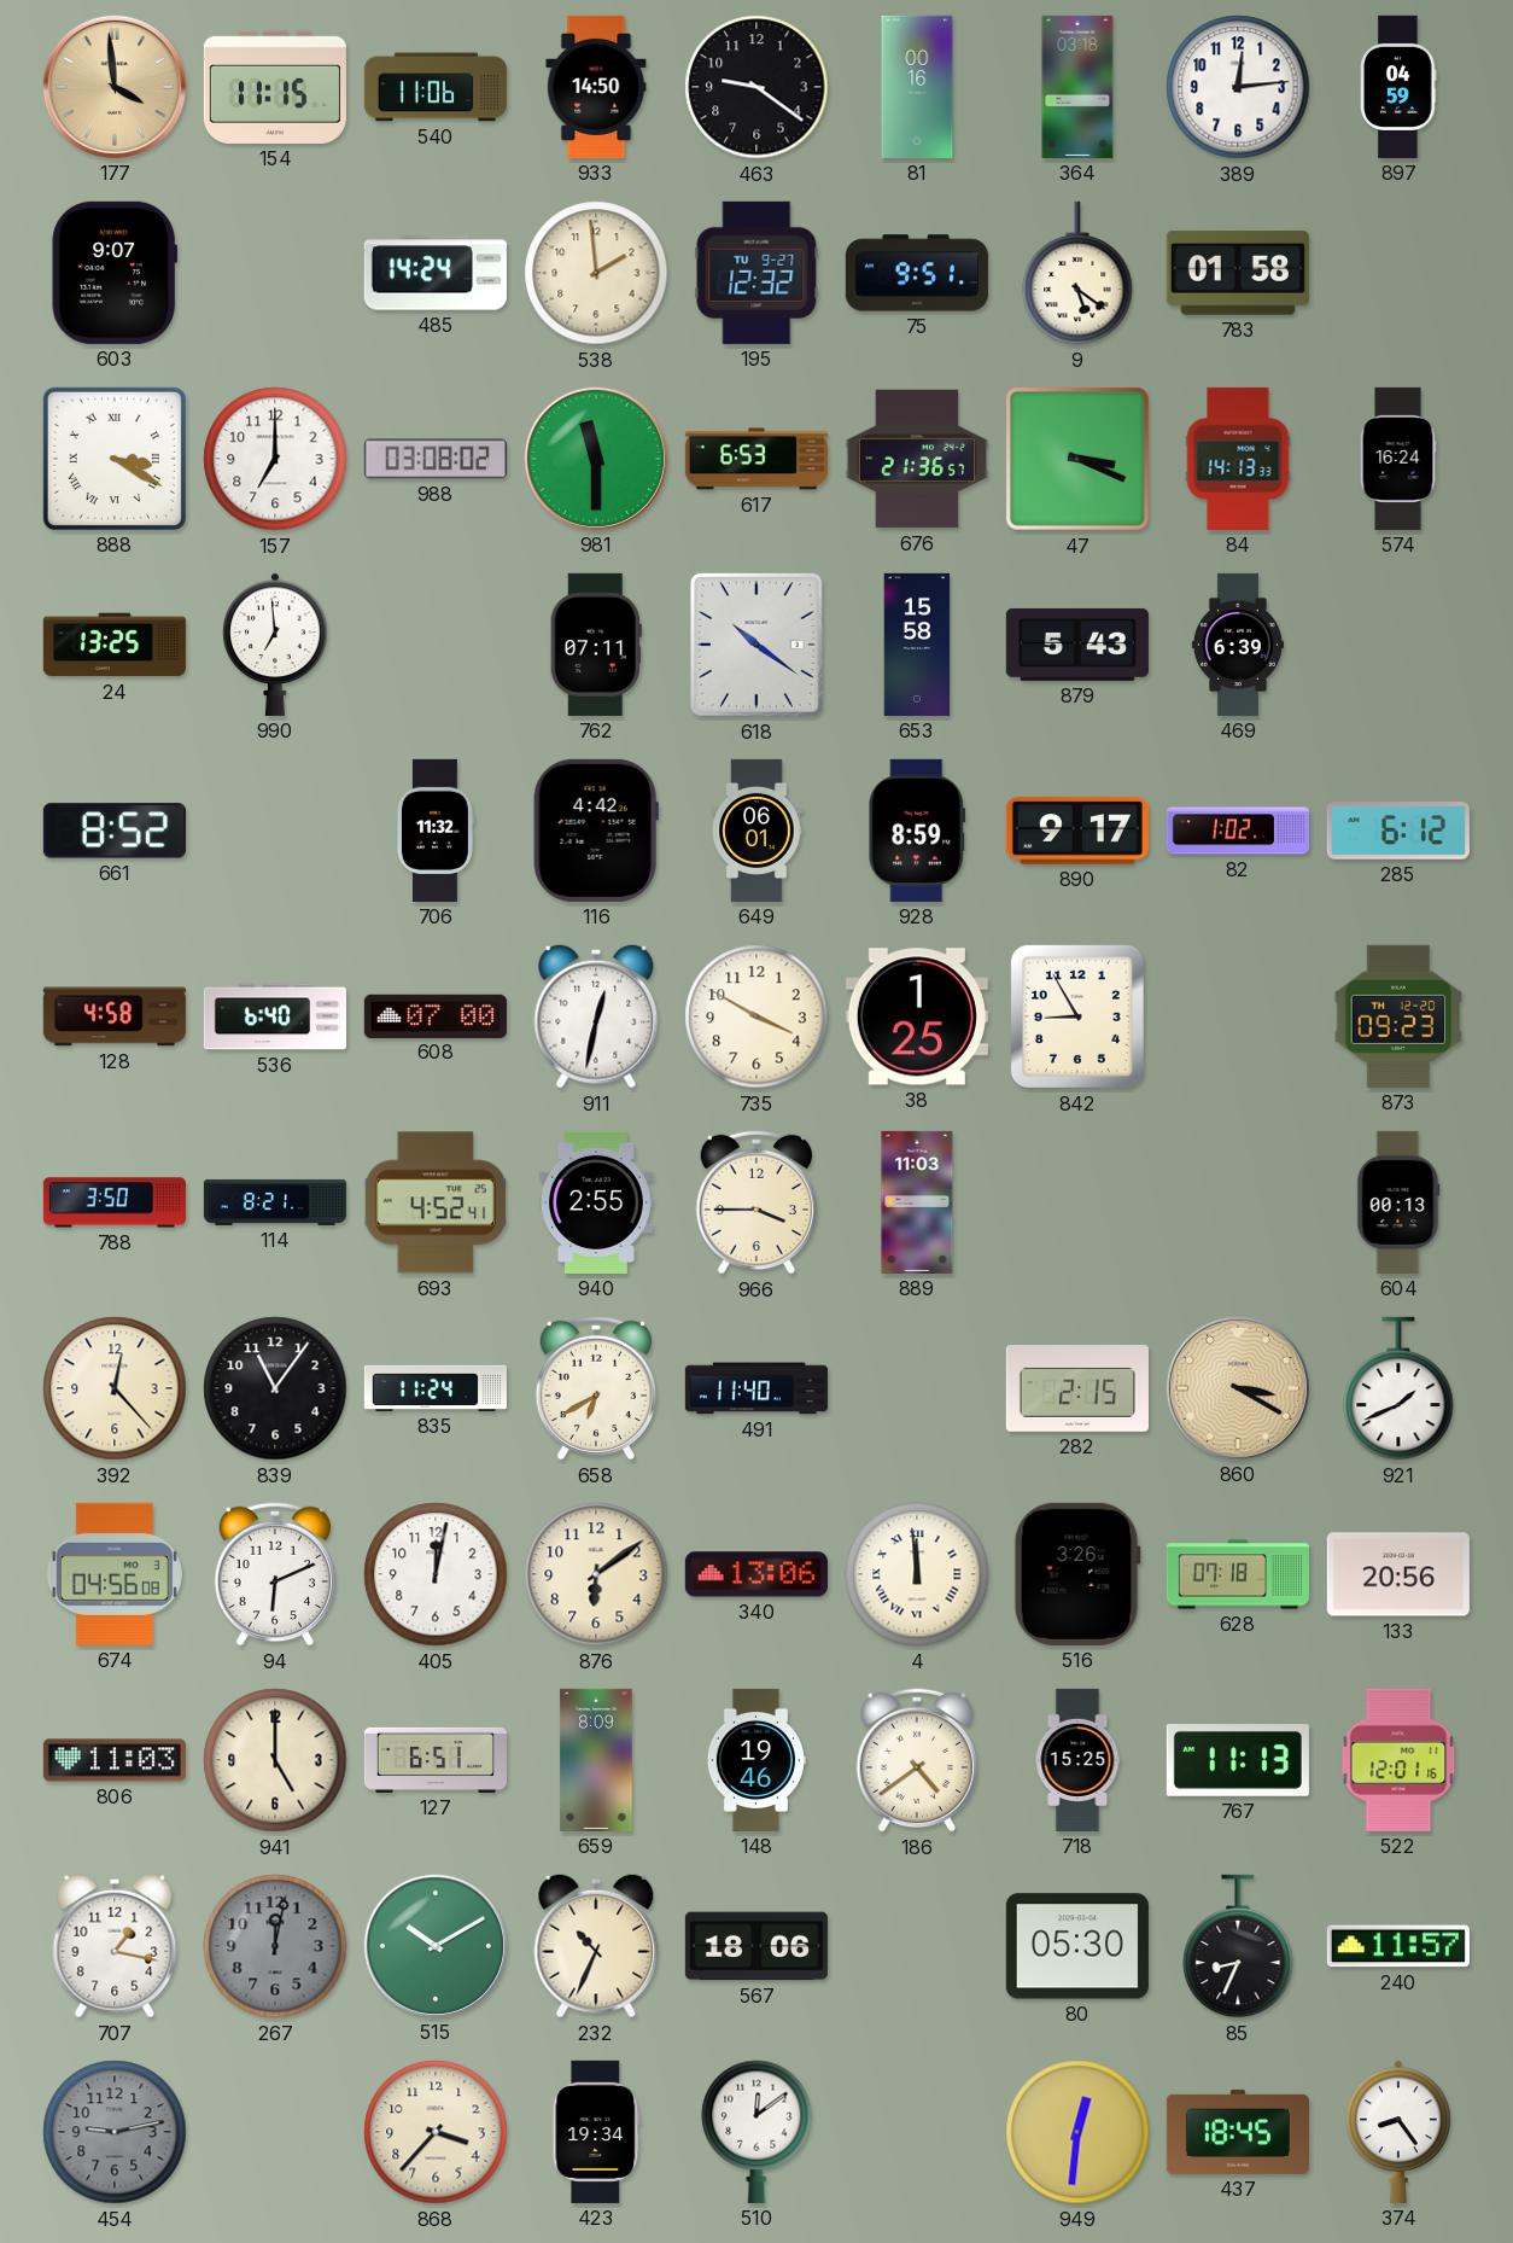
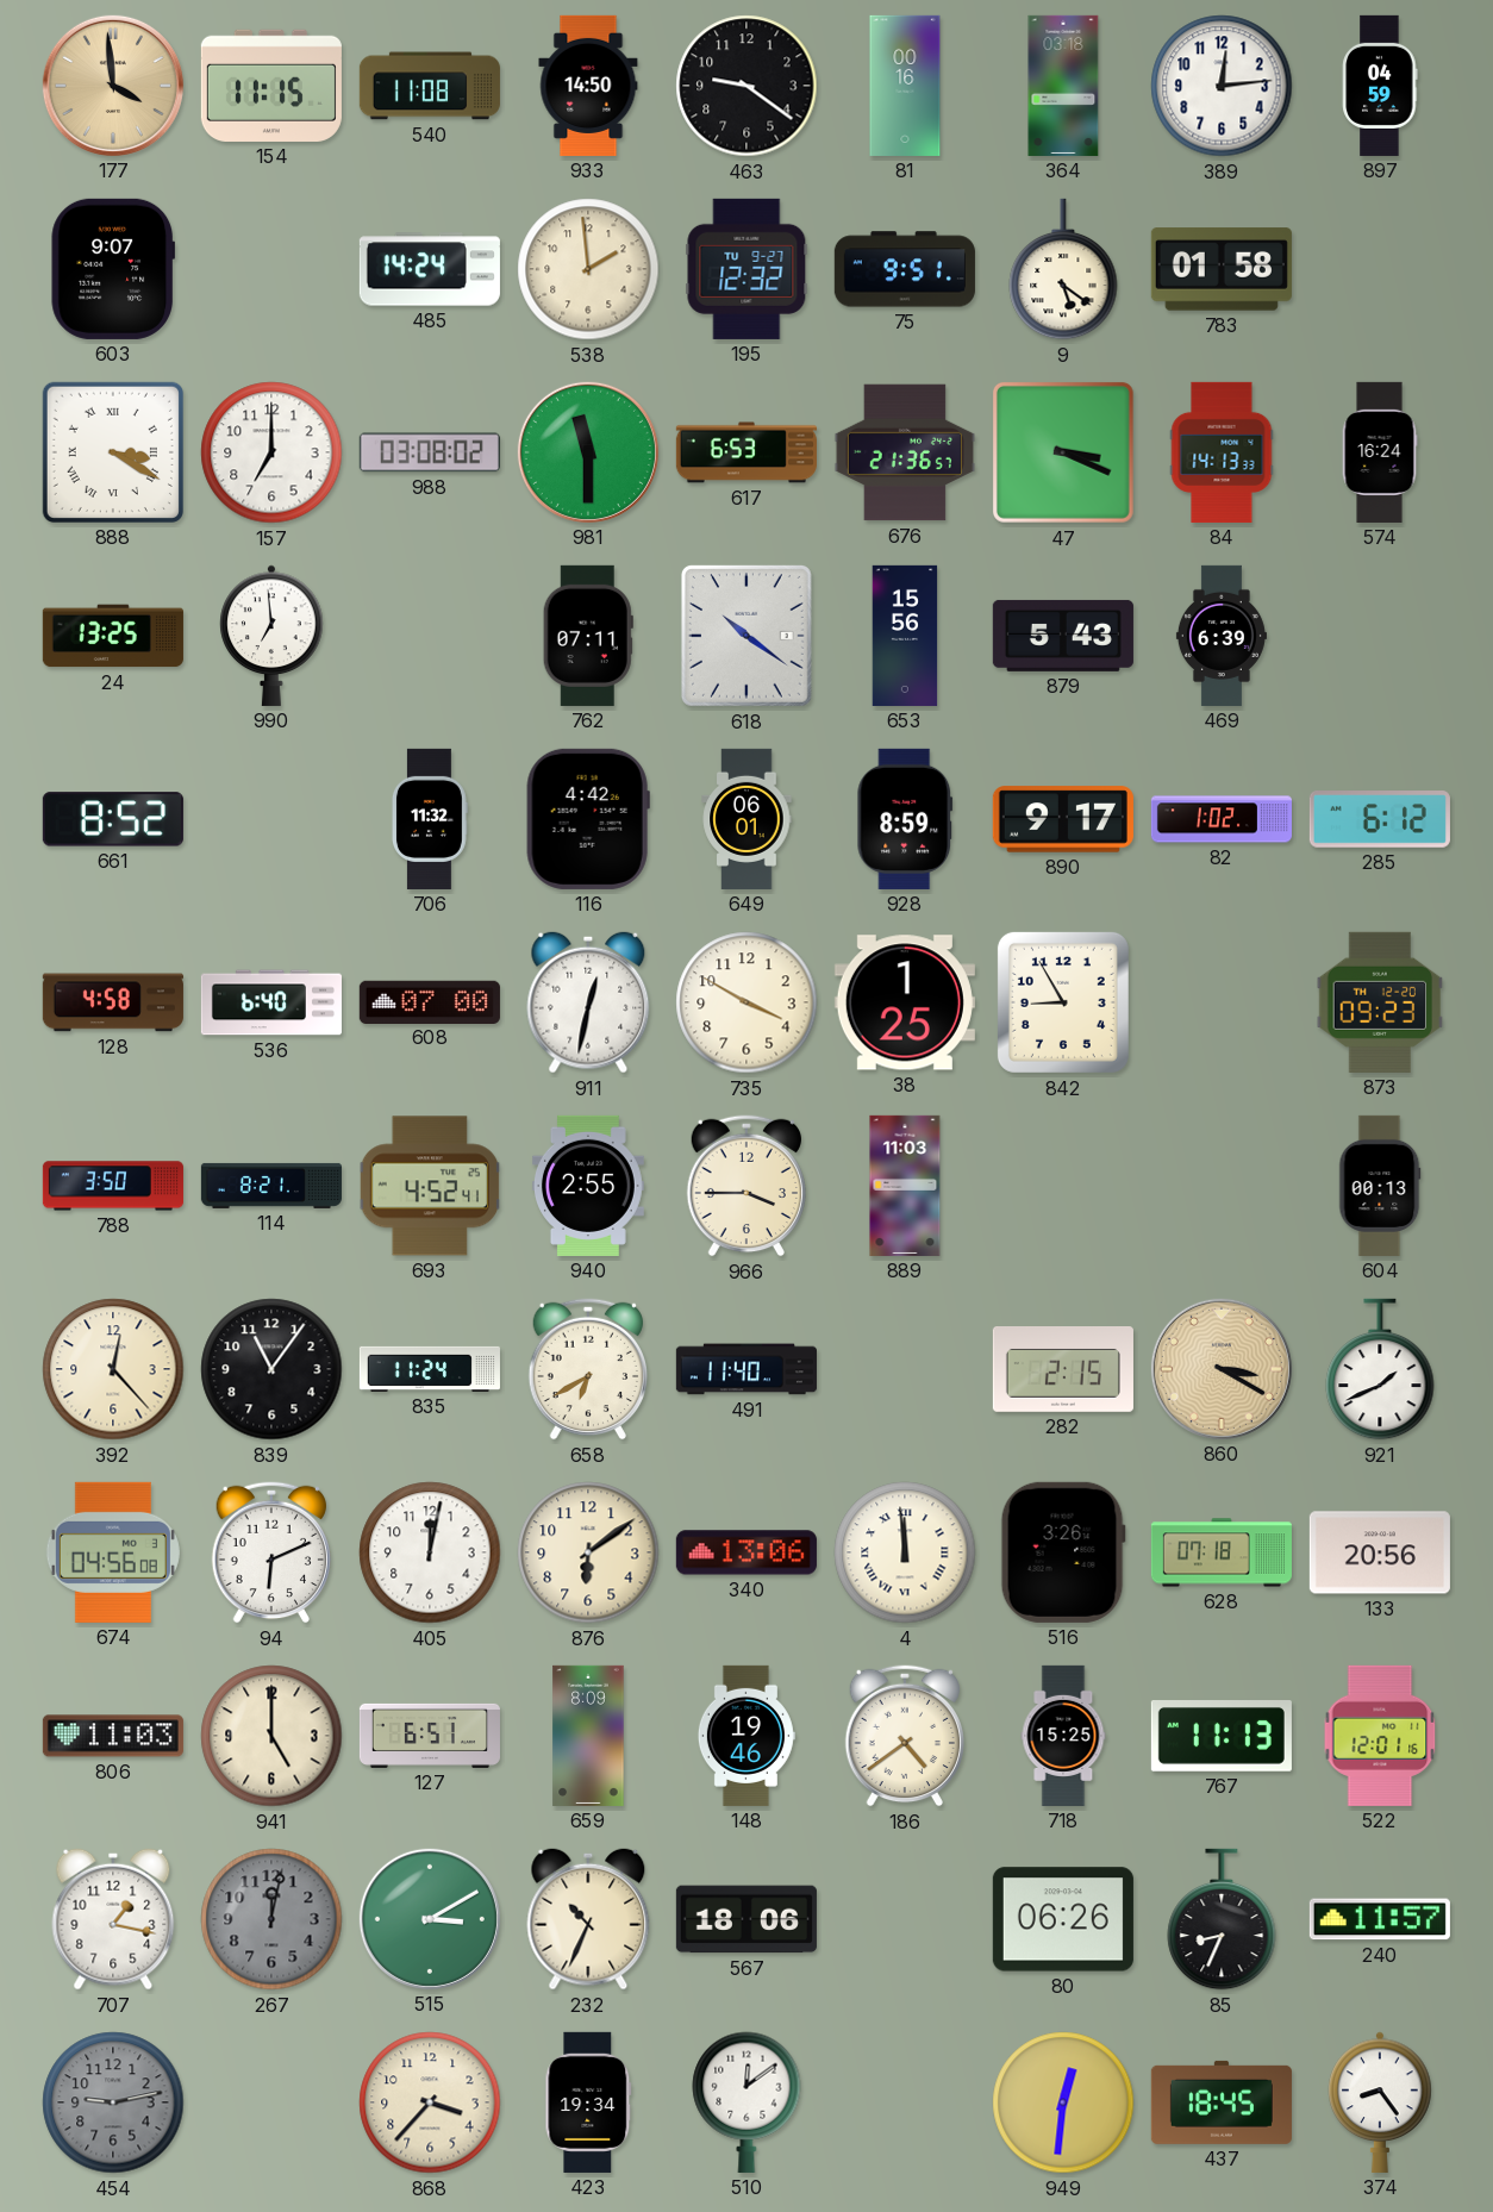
540: 11:06 -> 11:08 (430, 86)
653: 15:58 -> 15:56 (905, 636)
515: 10:10 -> 3:10 (430, 1919)
80: 05:30 -> 06:26 (1063, 1919)
